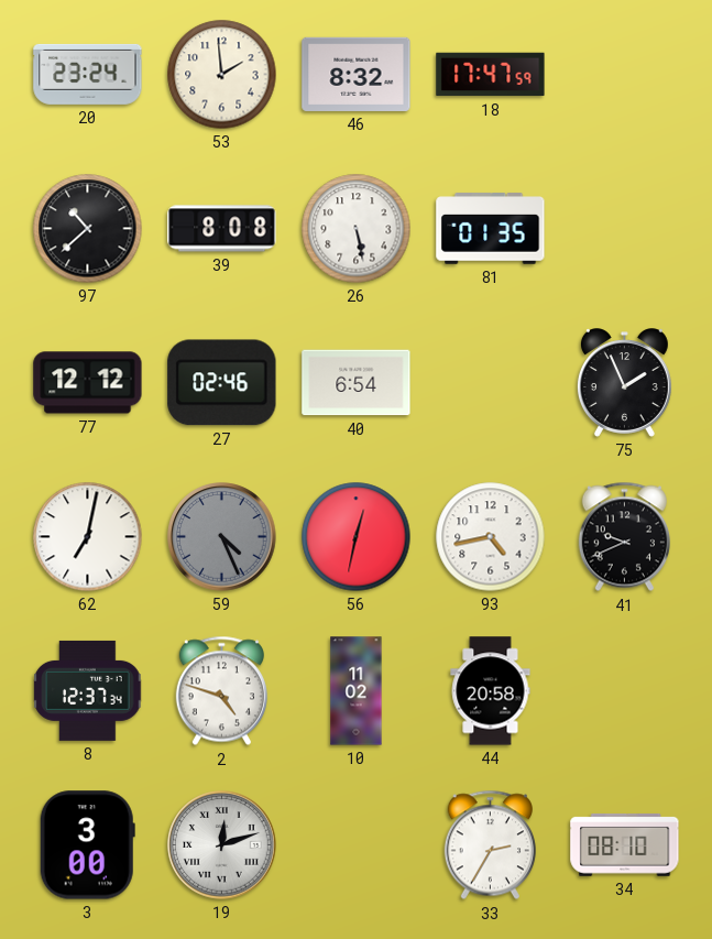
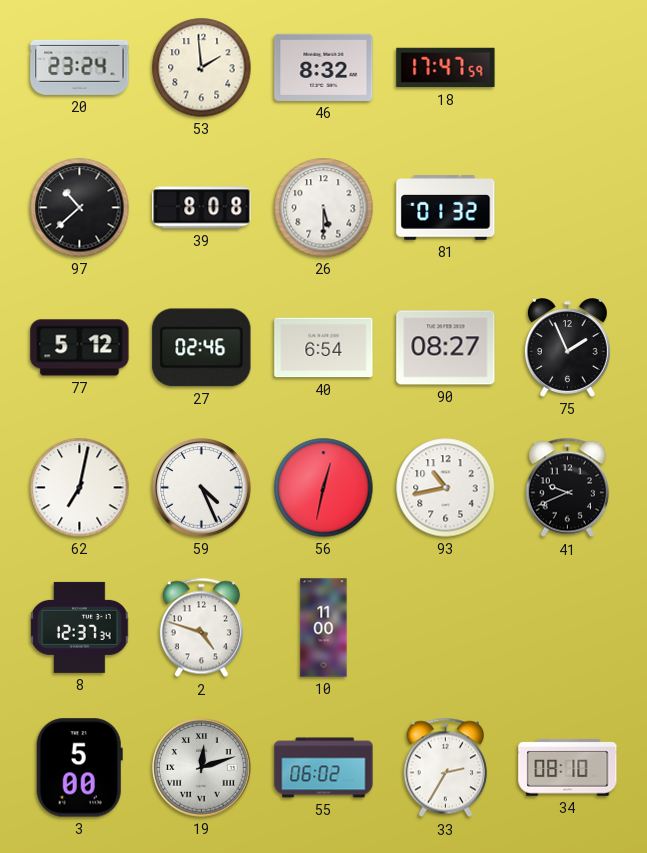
26: 5:28 -> 5:30 (324, 208)
81: 01:35 -> 01:32 (446, 208)
77: 12:12 -> 5:12 (80, 348)
90: none -> 08:27 (446, 348)
59 dial: grey -> white (202, 488)
93: 4:43 -> 10:43 (446, 488)
10: 11:02 -> 11:00 (324, 628)
44: 20:58 -> none (491, 691)
3: 3:00 -> 5:00 (79, 768)
55: none -> 06:02 (324, 768)
